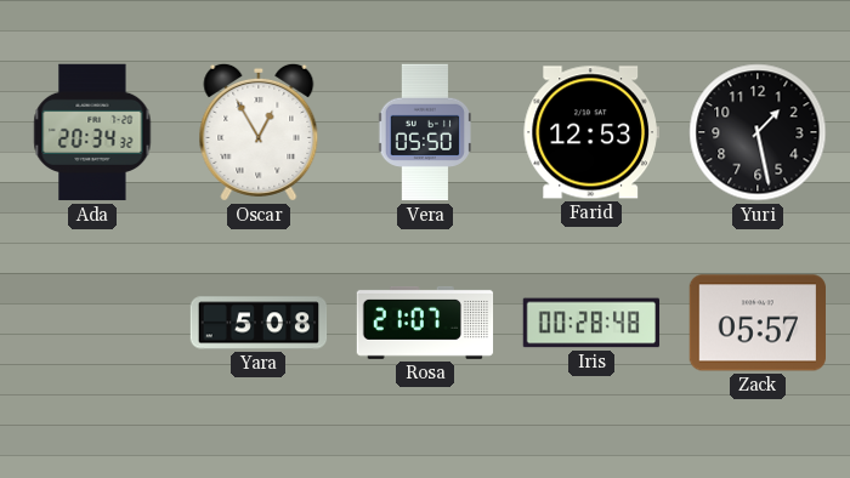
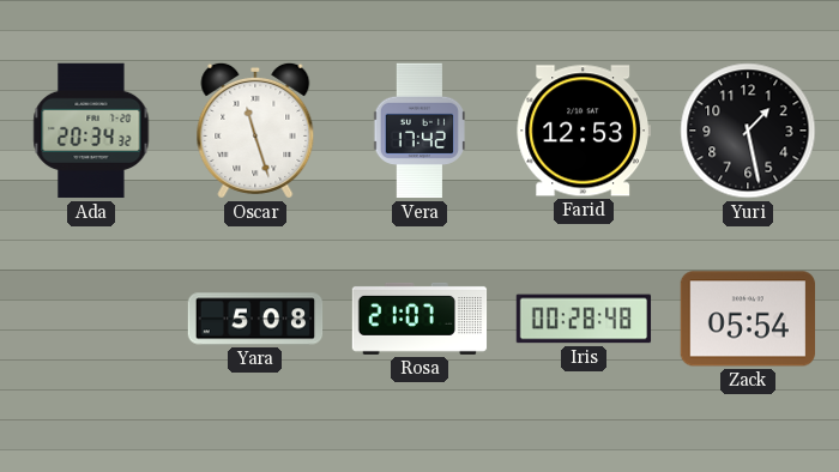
Oscar: 12:55 -> 11:27 (255, 131)
Vera: 05:50 -> 17:42 (418, 131)
Zack: 05:57 -> 05:54 (747, 319)
